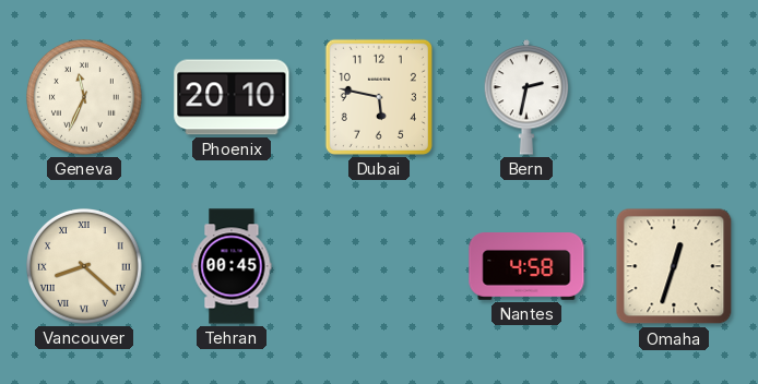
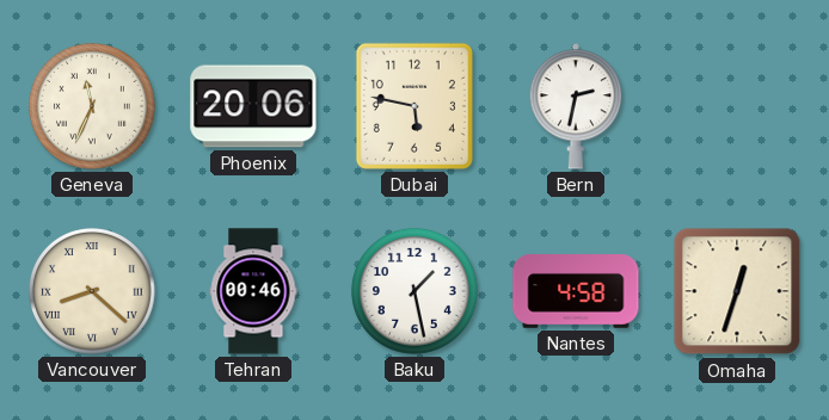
Phoenix: 20:10 -> 20:06 (253, 106)
Tehran: 00:45 -> 00:46 (253, 291)
Baku: none -> 1:28 (416, 292)
